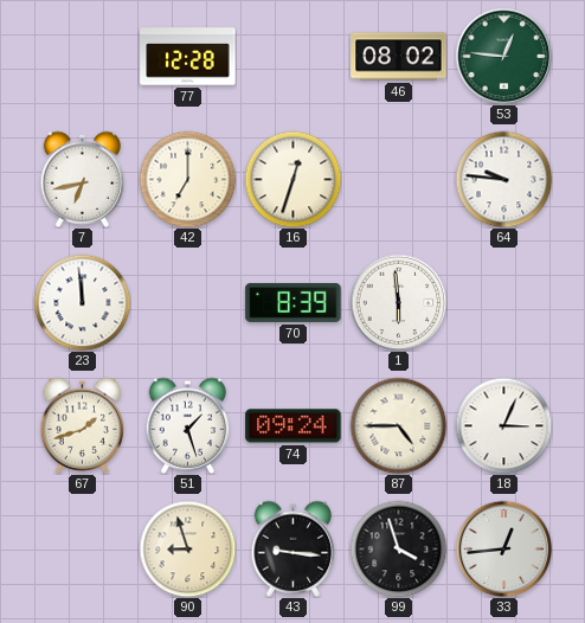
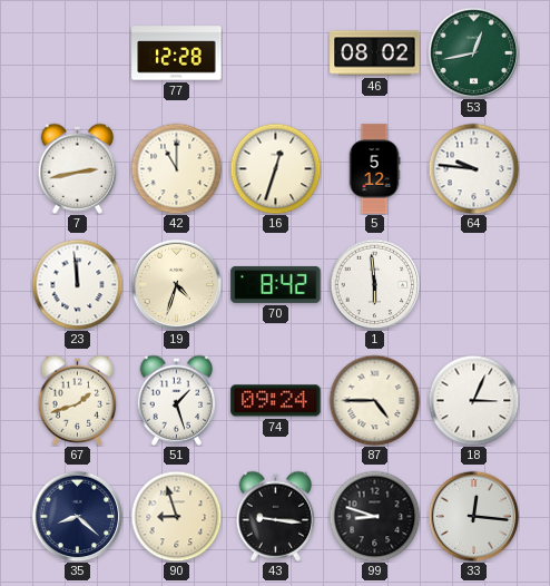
53: 12:46 -> 12:43 (473, 52)
7: 6:43 -> 2:43 (78, 168)
42: 7:00 -> 11:00 (176, 168)
5: none -> 5:12 (374, 169)
19: none -> 4:33 (176, 284)
70: 8:39 -> 8:42 (276, 284)
35: none -> 8:22 (77, 516)
99: 3:57 -> 8:48 (374, 516)
33: 12:44 -> 12:16 (473, 516)
